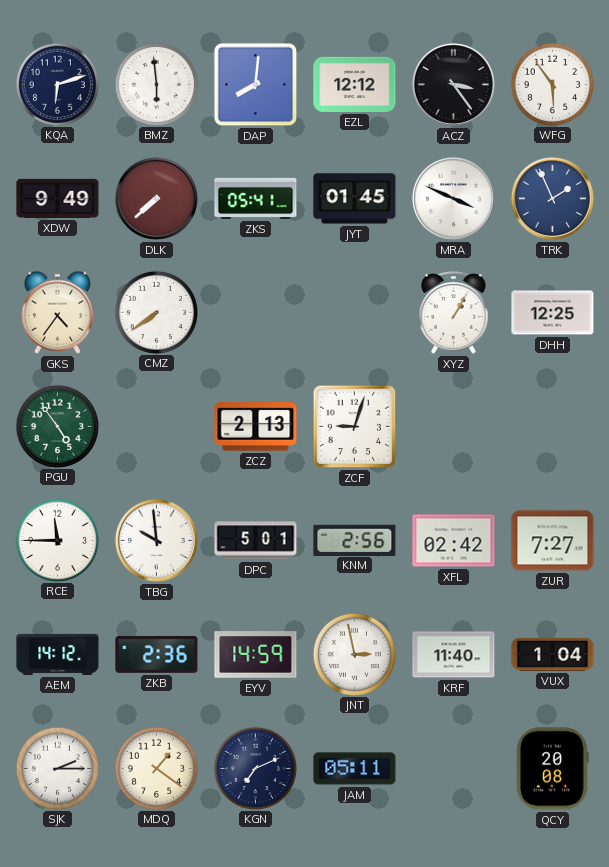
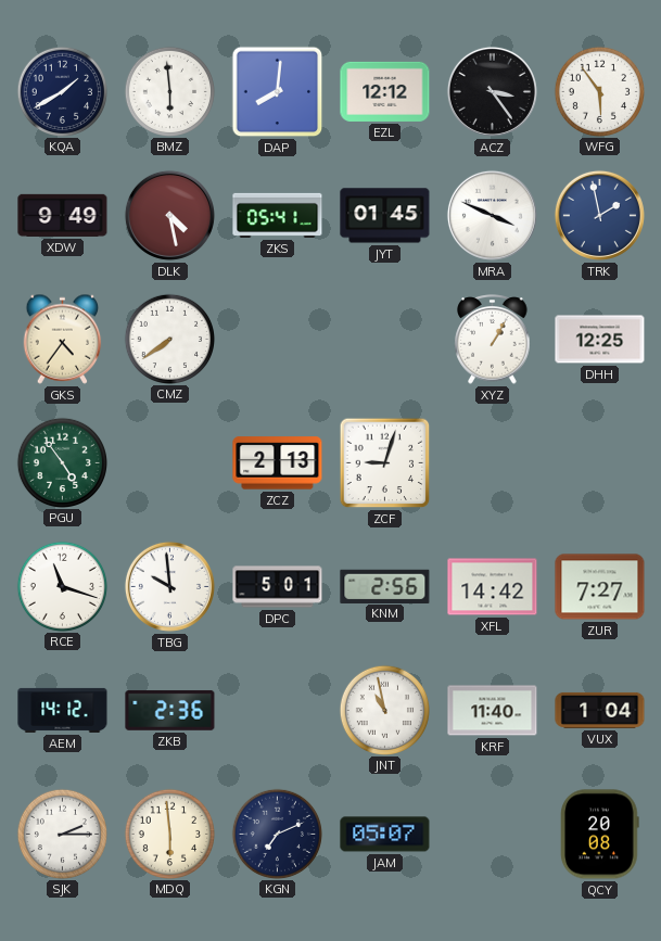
KQA: 6:12 -> 1:40 (62, 91)
DLK: 7:38 -> 4:28 (169, 215)
TRK: 1:56 -> 1:58 (599, 215)
RCE: 11:45 -> 11:18 (62, 586)
XFL: 02:42 -> 14:42 (493, 587)
EYV: 14:59 -> none (256, 655)
JNT: 2:58 -> 10:58 (384, 710)
MDQ: 1:21 -> 5:59 (169, 834)
JAM: 05:11 -> 05:07 (385, 835)
